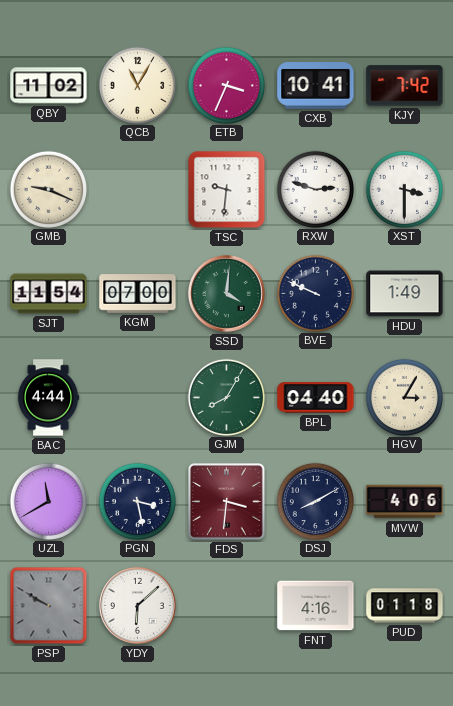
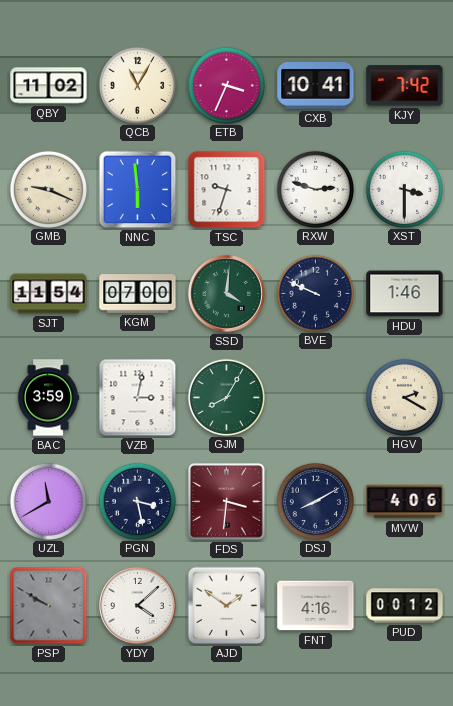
NNC: none -> 5:59 (138, 190)
TSC: 9:31 -> 9:33 (227, 190)
HDU: 1:49 -> 1:46 (405, 294)
BAC: 4:44 -> 3:59 (48, 398)
VZB: none -> 3:02 (138, 398)
BPL: 04:40 -> none (316, 398)
HGV: 3:05 -> 2:20 (404, 397)
YDY: 6:08 -> 4:08 (137, 605)
AJD: none -> 1:51 (227, 606)
PUD: 01:18 -> 00:12 (405, 606)
